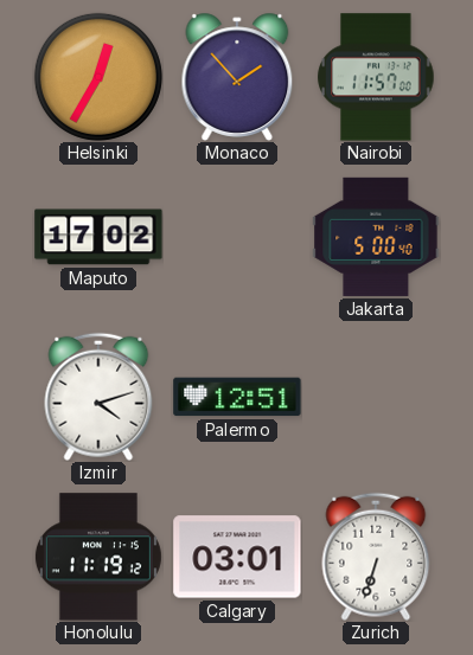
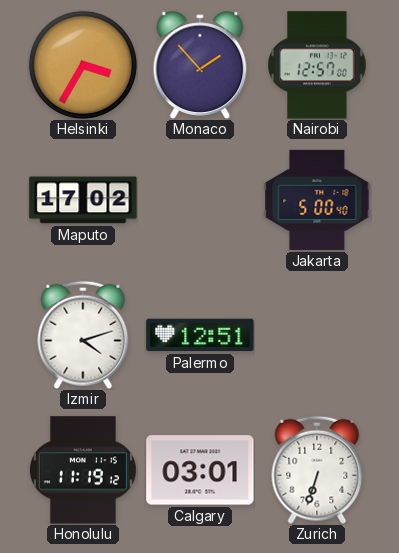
Helsinki: 12:35 -> 3:35 (83, 65)
Nairobi: 11:57 -> 12:57 (317, 65)
